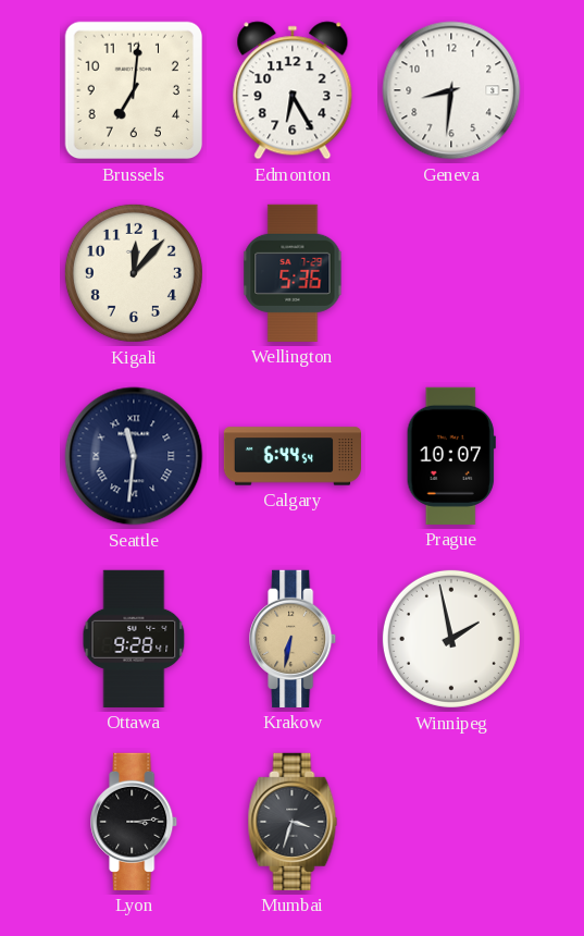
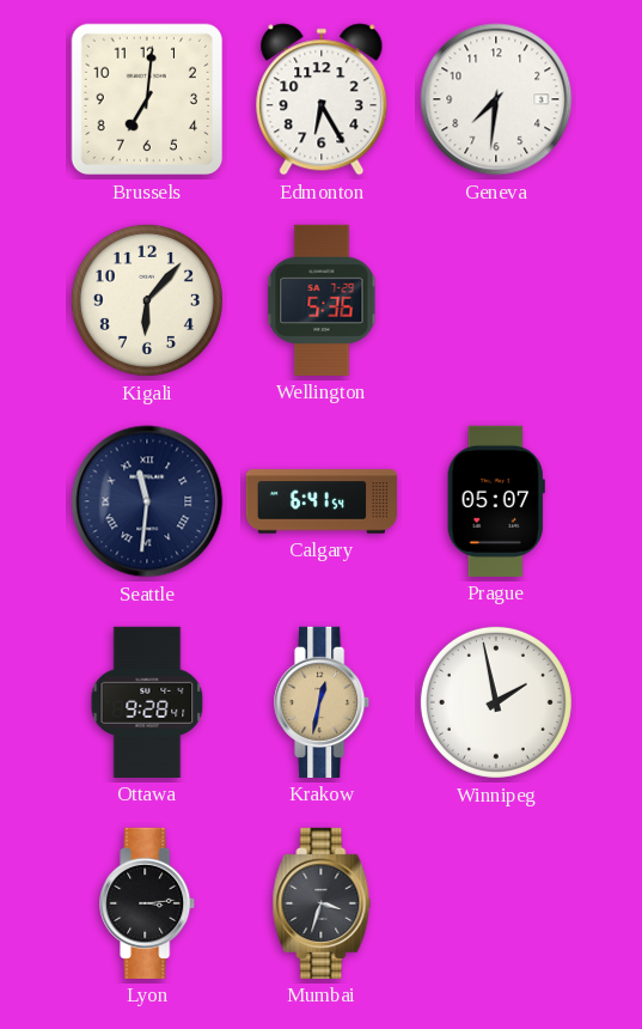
Geneva: 8:31 -> 7:31 (496, 99)
Kigali: 12:07 -> 6:07 (147, 300)
Calgary: 6:44 -> 6:41 (320, 501)
Prague: 10:07 -> 05:07 (496, 501)
Krakow: 6:32 -> 12:32 (323, 702)
